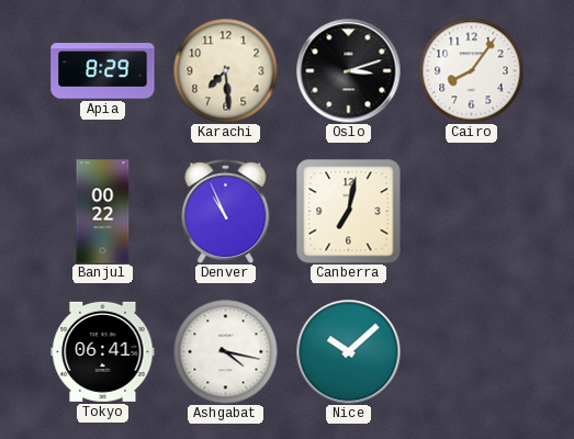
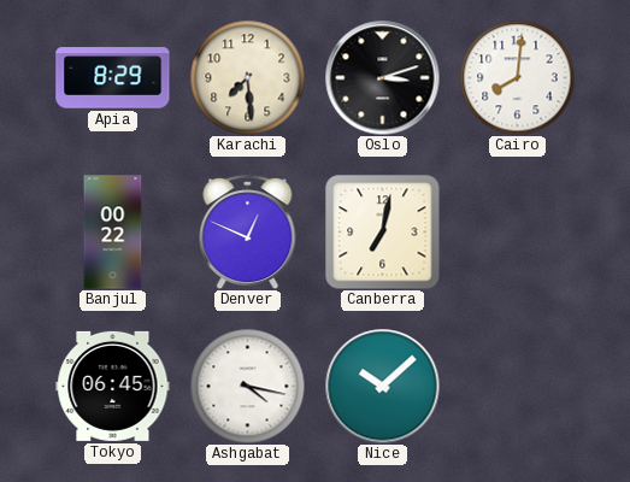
Cairo: 8:06 -> 8:01 (517, 77)
Denver: 10:56 -> 12:49 (248, 233)
Tokyo: 06:41 -> 06:45 (113, 386)
